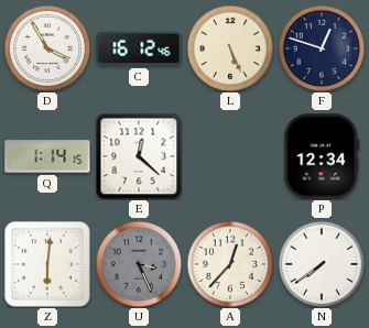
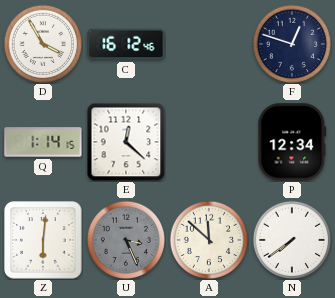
L: 5:26 -> none (229, 47)
A: 12:37 -> 11:52 (208, 239)
